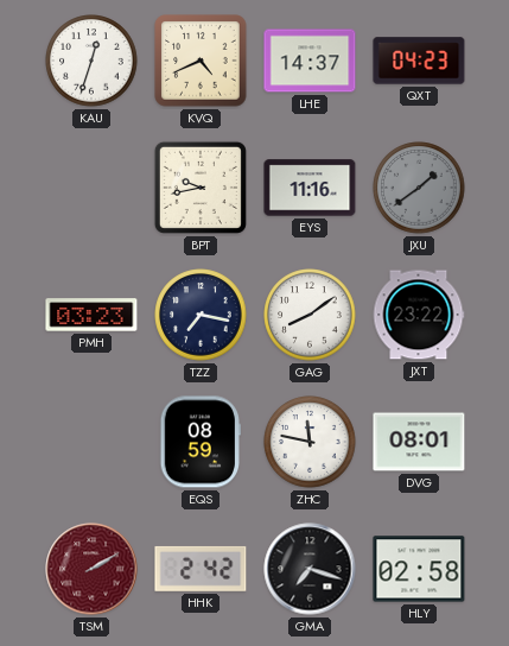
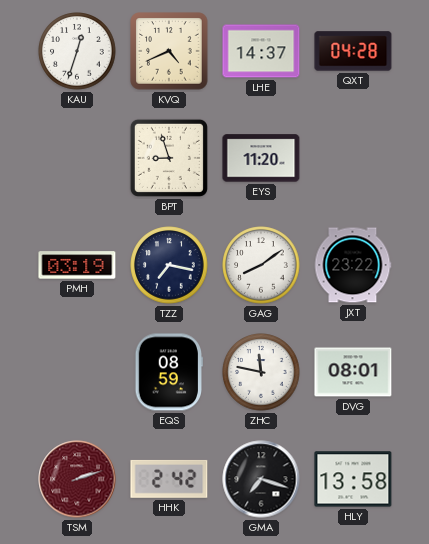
QXT: 04:23 -> 04:28 (353, 51)
BPT: 9:43 -> 8:57 (169, 158)
EYS: 11:16 -> 11:20 (261, 158)
JXU: 1:39 -> none (419, 188)
PMH: 03:23 -> 03:19 (77, 265)
TSM: 2:10 -> 2:12 (77, 479)
HLY: 02:58 -> 13:58 (353, 479)
